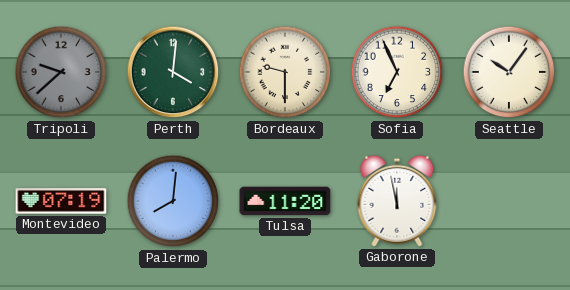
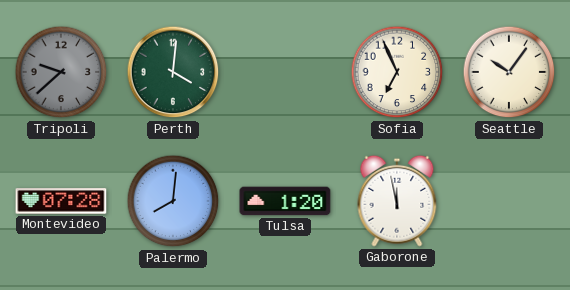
Bordeaux: 9:30 -> none (285, 72)
Montevideo: 07:19 -> 07:28 (61, 201)
Tulsa: 11:20 -> 1:20 (285, 201)
